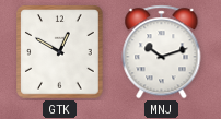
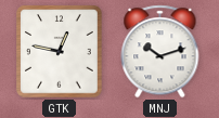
GTK: 12:50 -> 12:47 (60, 52)
